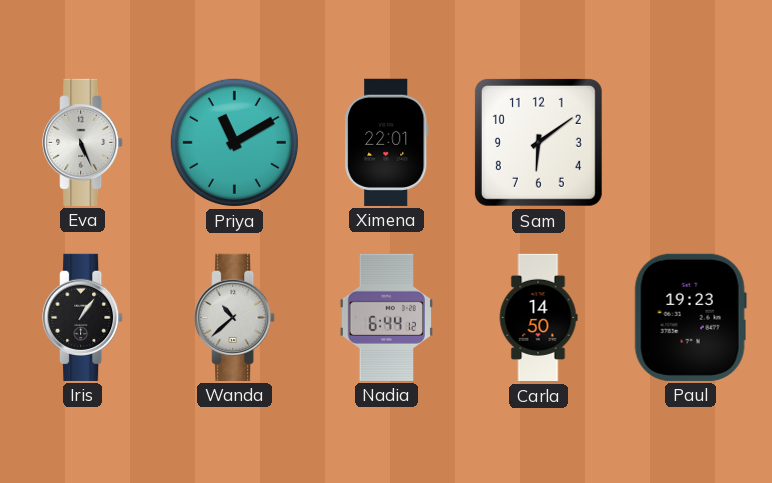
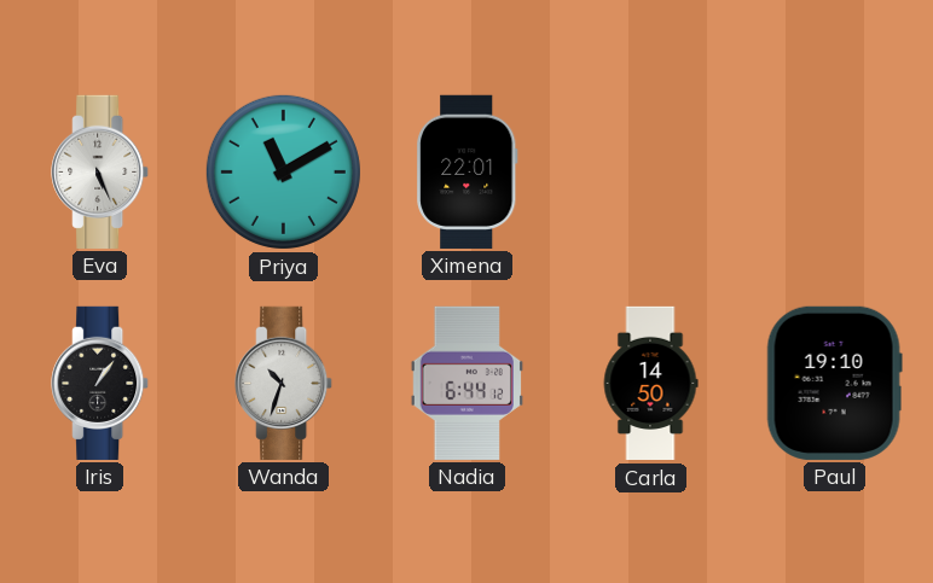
Sam: 6:09 -> none (538, 142)
Wanda: 10:38 -> 10:33 (284, 383)
Paul: 19:23 -> 19:10 (834, 383)
